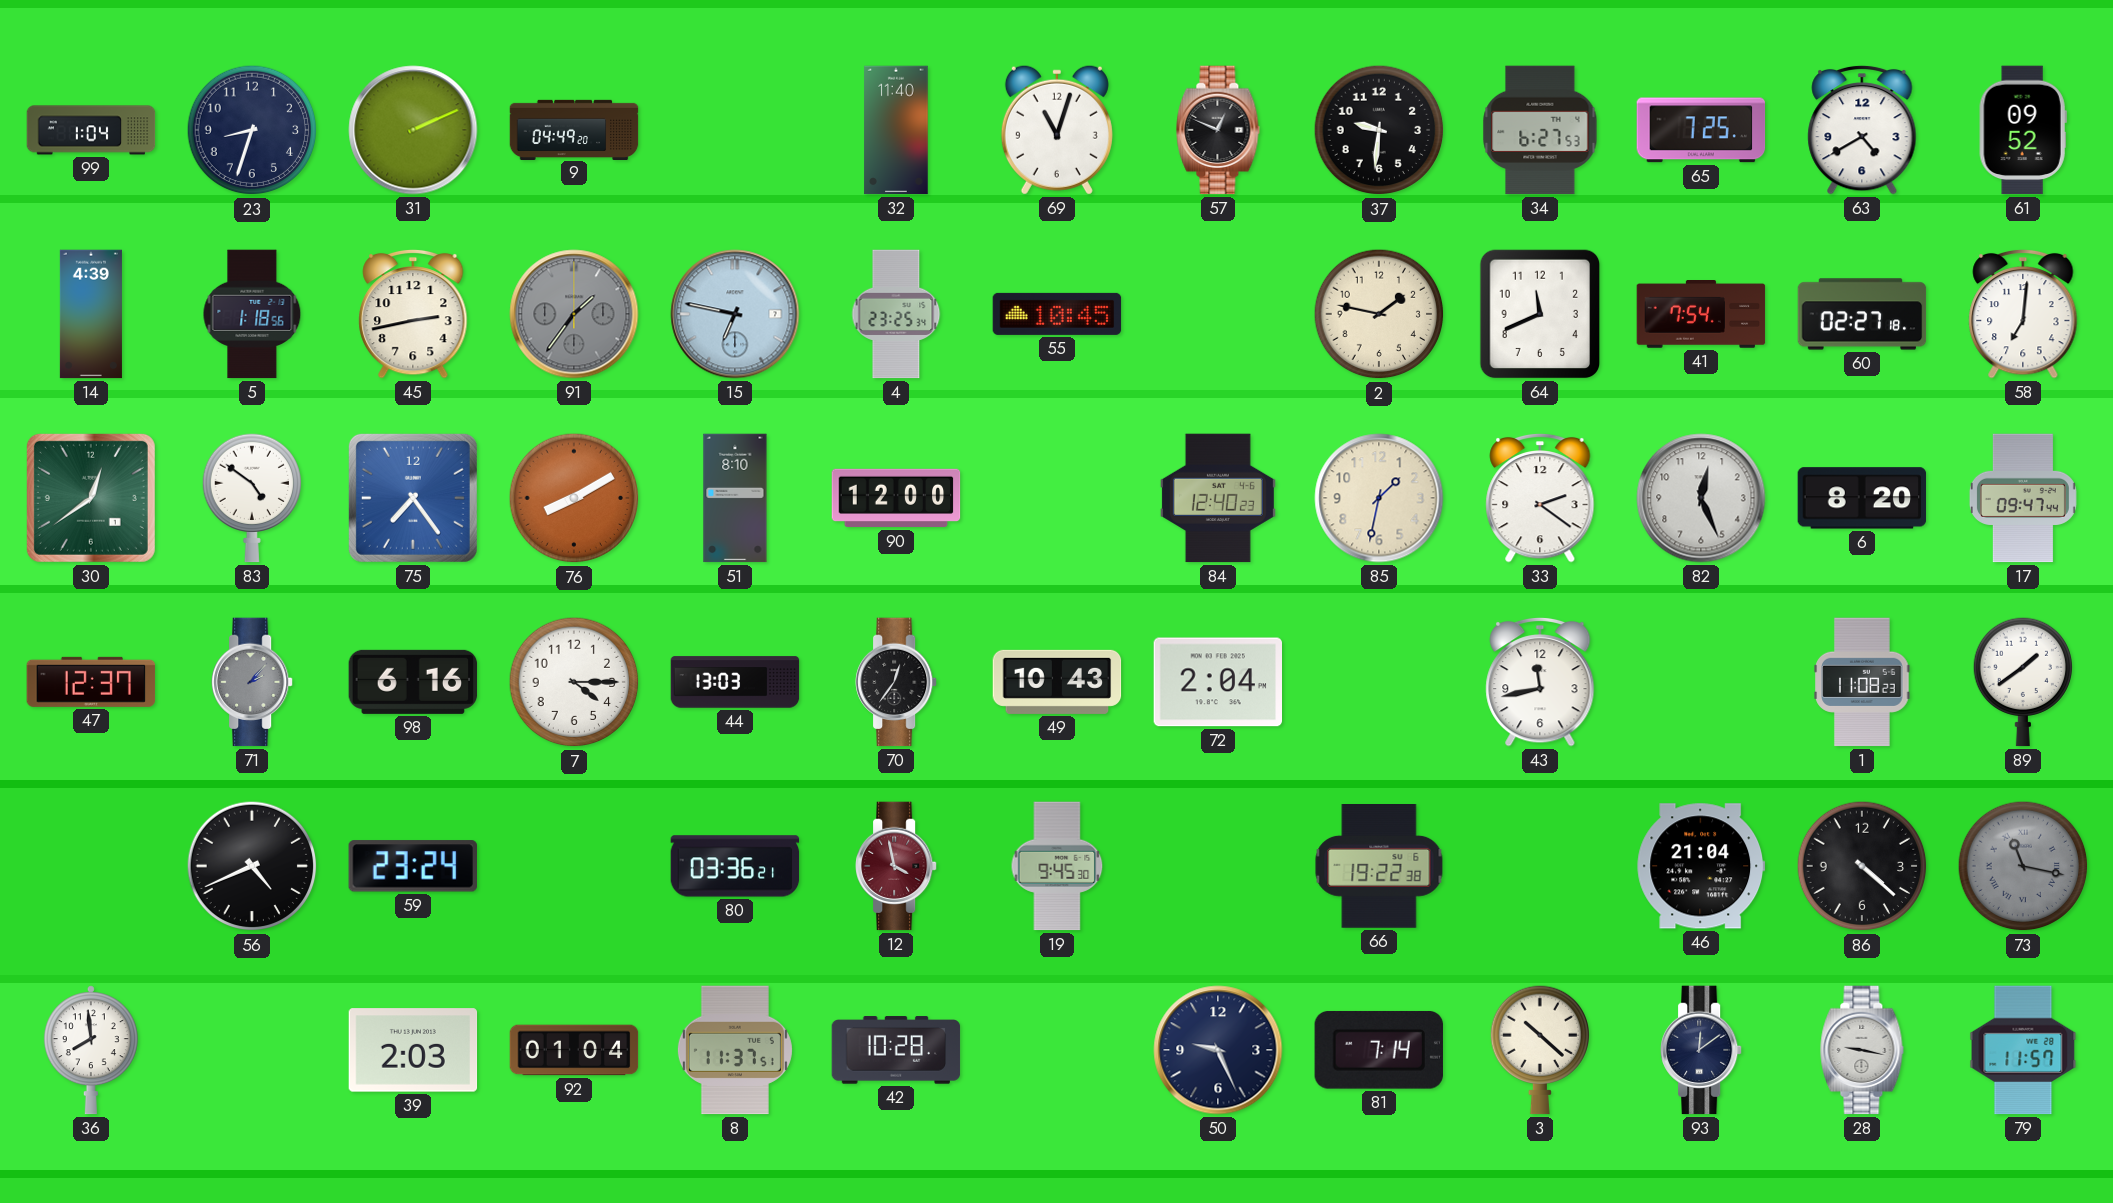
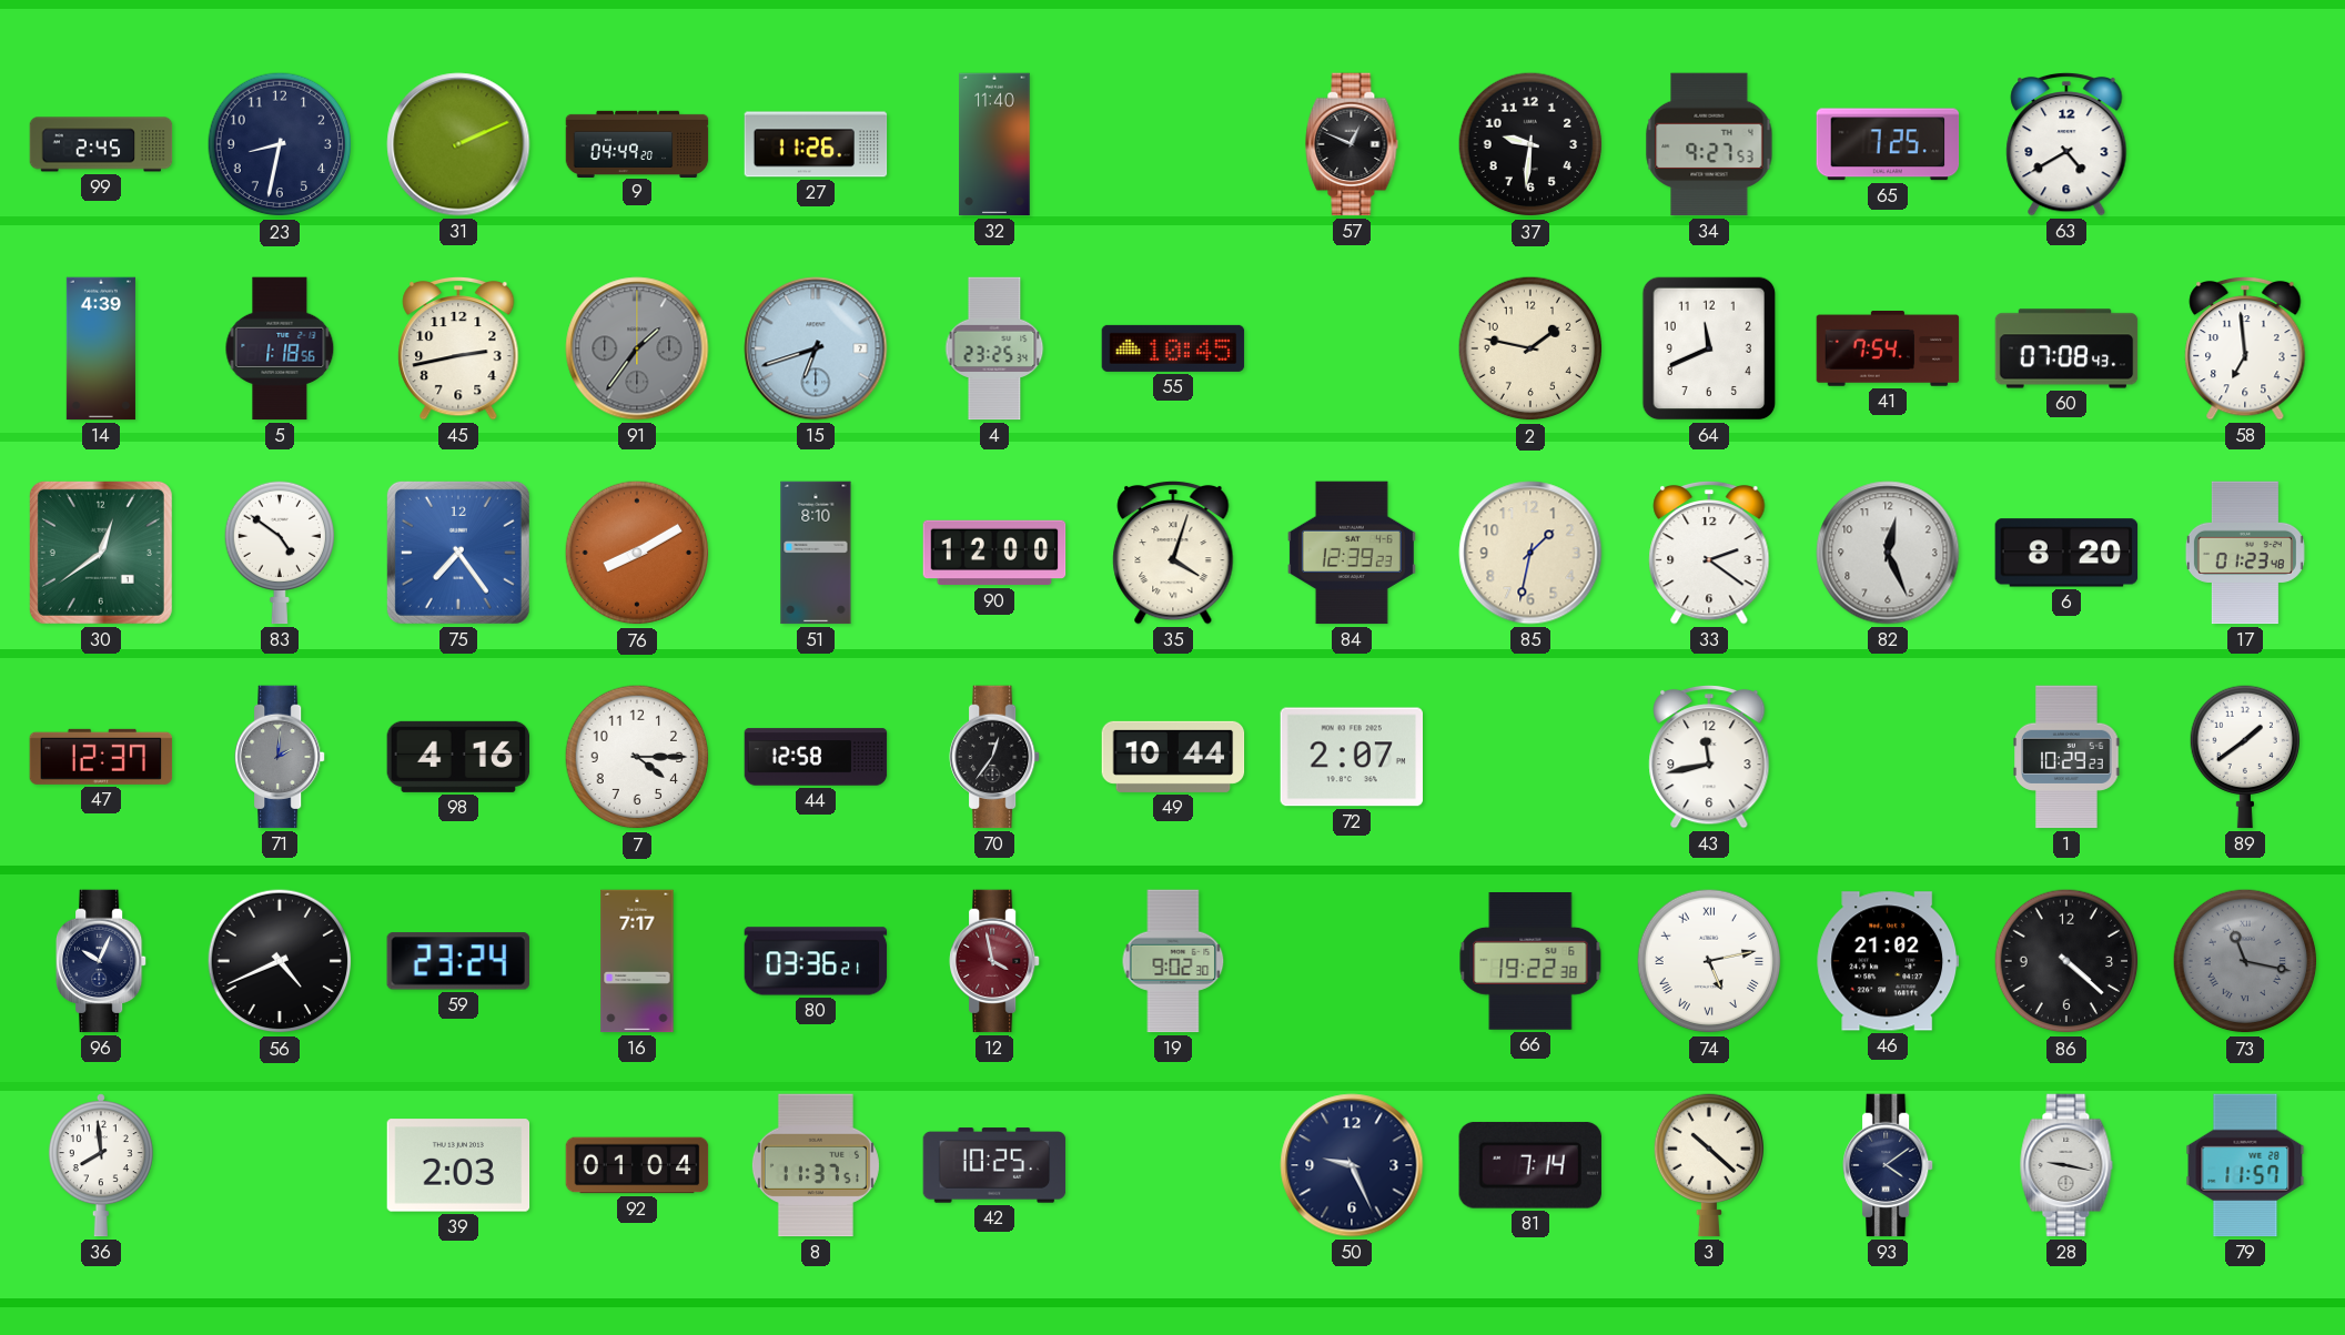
99: 1:04 -> 2:45 (101, 144)
23: 8:33 -> 8:32 (280, 144)
27: none -> 11:26 (816, 144)
69: 11:03 -> none (1057, 130)
34: 6:27 -> 9:27 (1709, 144)
61: 09:52 -> none (2023, 130)
15: 6:47 -> 6:42 (816, 348)
60: 02:27 -> 07:08 (2066, 348)
58: 7:01 -> 6:59 (2245, 348)
35: none -> 4:03 (1173, 553)
84: 12:40 -> 12:39 (1352, 553)
17: 09:47 -> 01:23 (2245, 553)
71: 2:07 -> 2:01 (281, 757)
98: 6:16 -> 4:16 (458, 757)
44: 13:03 -> 12:58 (816, 757)
49: 10:43 -> 10:44 (1173, 757)
72: 2:04 -> 2:07 (1352, 757)
1: 11:08 -> 10:29 (2066, 757)
96: none -> 10:04 (102, 961)
16: none -> 7:17 (637, 961)
19: 9:45 -> 9:02 (1173, 961)
74: none -> 5:13 (1709, 961)
46: 21:04 -> 21:02 (1888, 961)
42: 10:28 -> 10:25 (994, 1165)
93: 12:09 -> 4:09 (1889, 1165)
